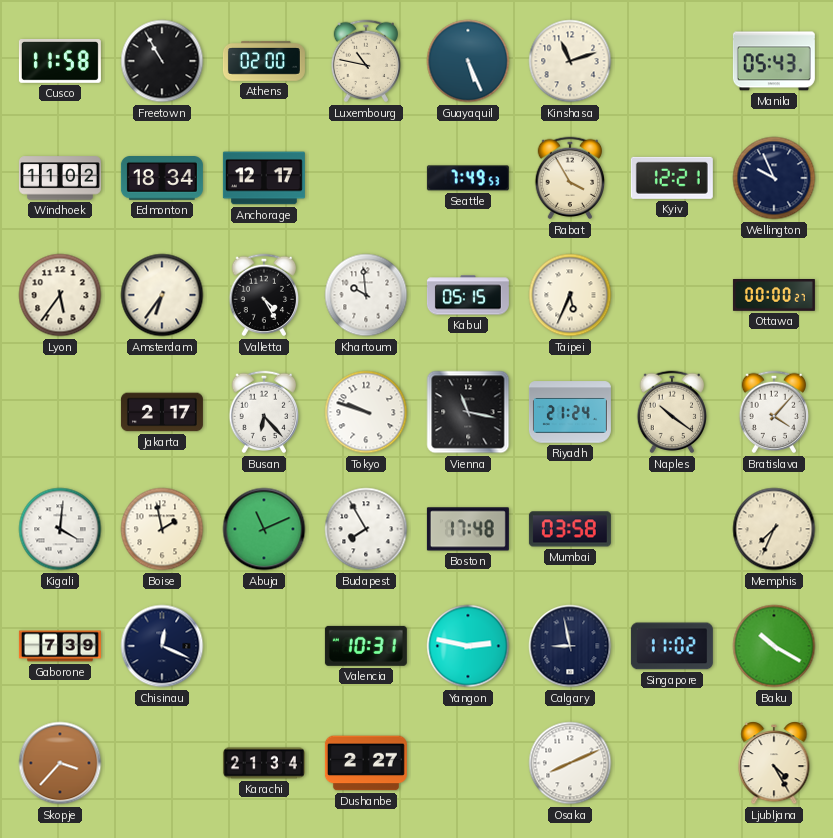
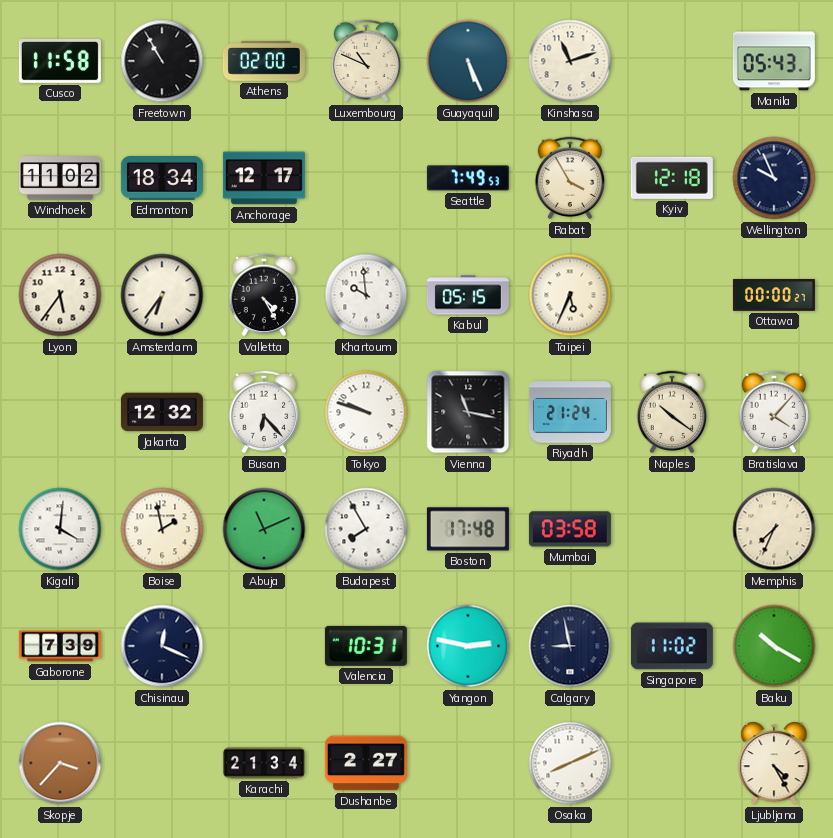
Luxembourg: 10:47 -> 10:49 (366, 61)
Kyiv: 12:21 -> 12:18 (672, 178)
Jakarta: 2:17 -> 12:32 (162, 412)
